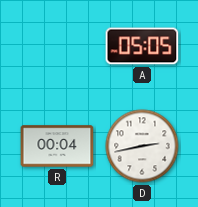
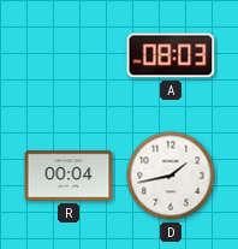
A: 05:05 -> 08:03 (171, 55)
D: 2:43 -> 1:43 (171, 176)
